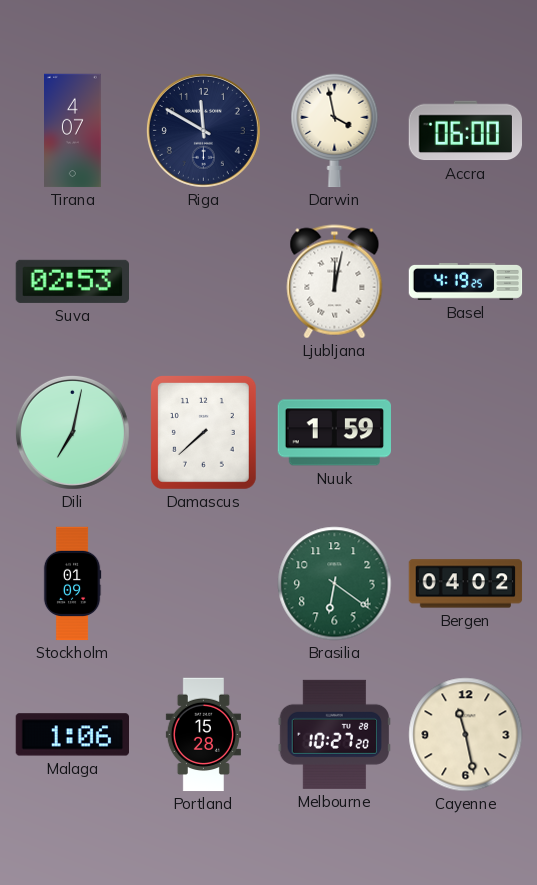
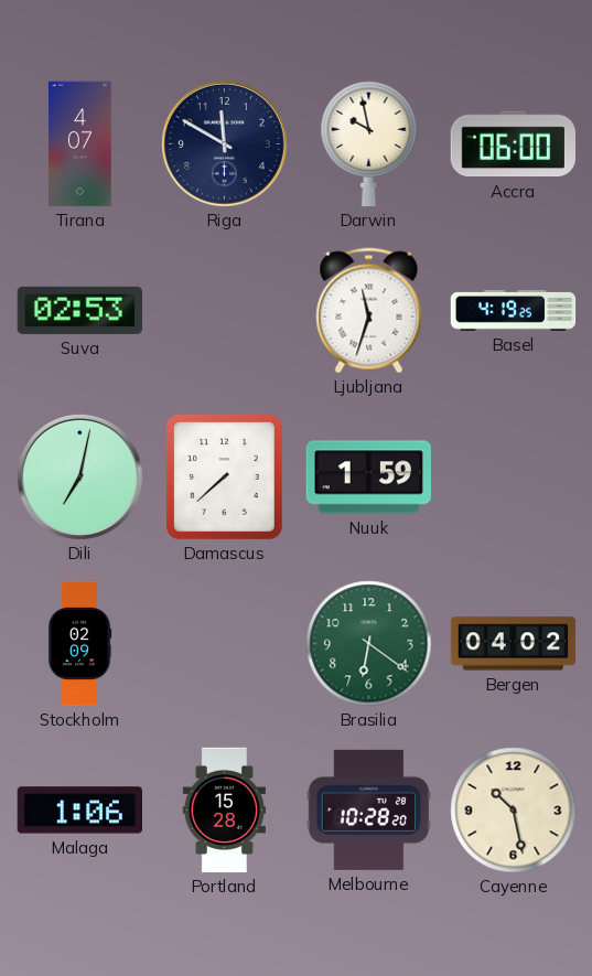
Darwin: 3:58 -> 9:58 (369, 144)
Ljubljana: 12:02 -> 11:33 (369, 311)
Stockholm: 01:09 -> 02:09 (79, 644)
Melbourne: 10:27 -> 10:28 (368, 809)
Cayenne: 11:28 -> 10:28 (514, 811)
